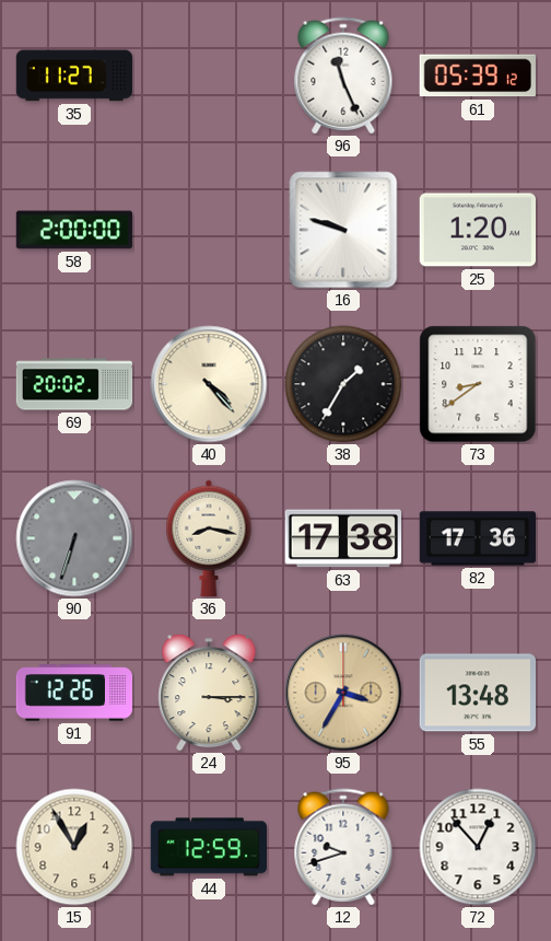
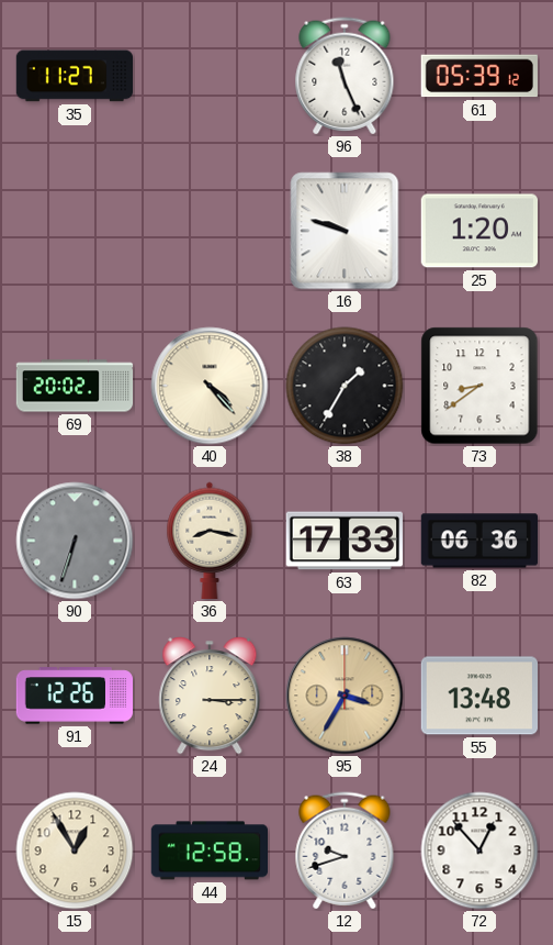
58: 2:00 -> none (74, 230)
63: 17:38 -> 17:33 (343, 541)
82: 17:36 -> 06:36 (479, 541)
44: 12:59 -> 12:58 (208, 850)
